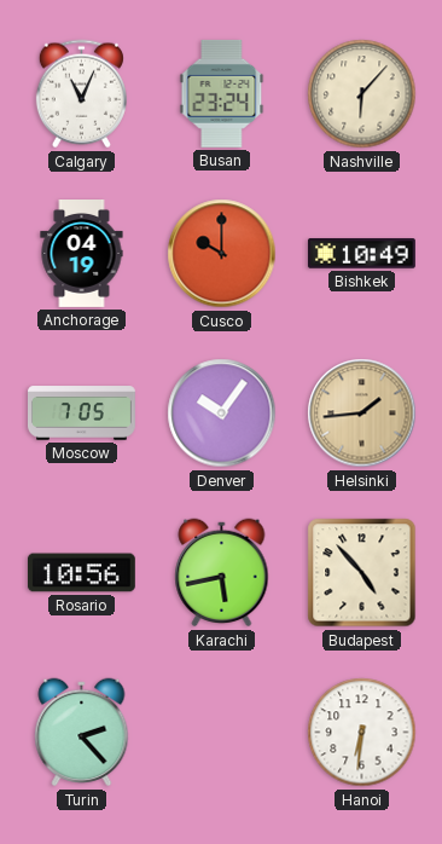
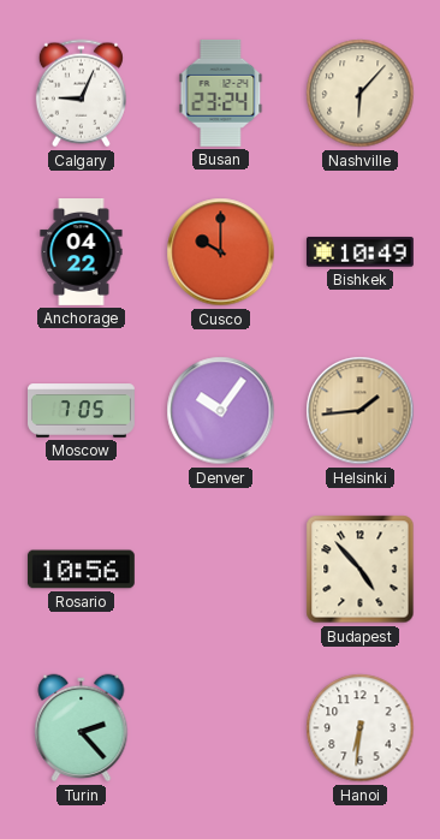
Calgary: 11:04 -> 9:04 (81, 94)
Anchorage: 04:19 -> 04:22 (82, 252)
Karachi: 5:43 -> none (222, 573)
